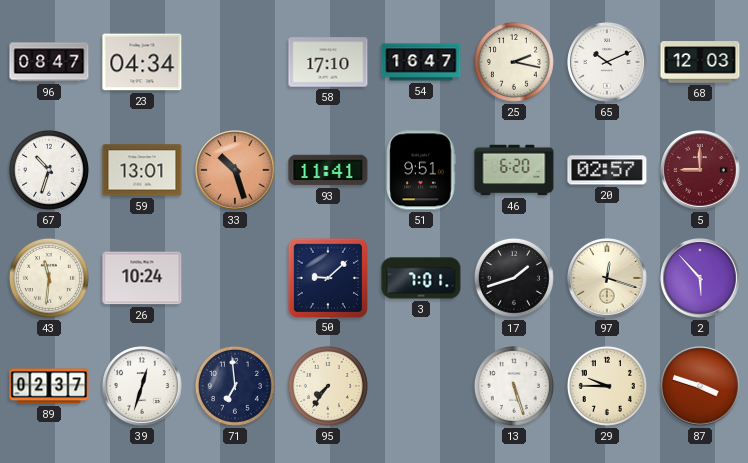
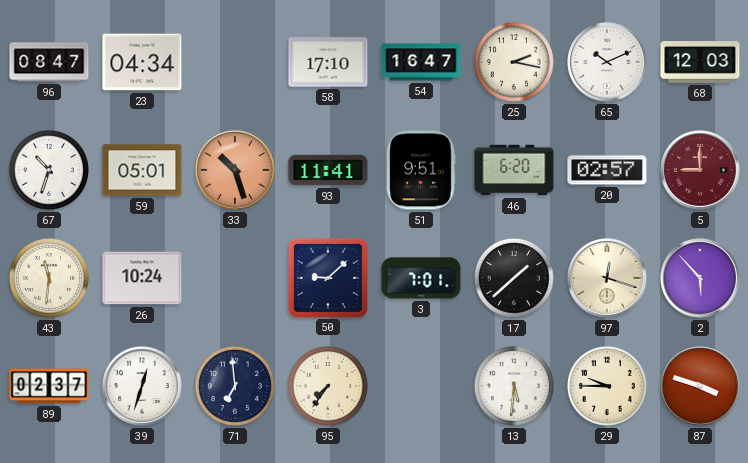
59: 13:01 -> 05:01 (142, 170)
17: 1:42 -> 1:38 (514, 278)
13: 5:27 -> 5:31 (514, 386)
